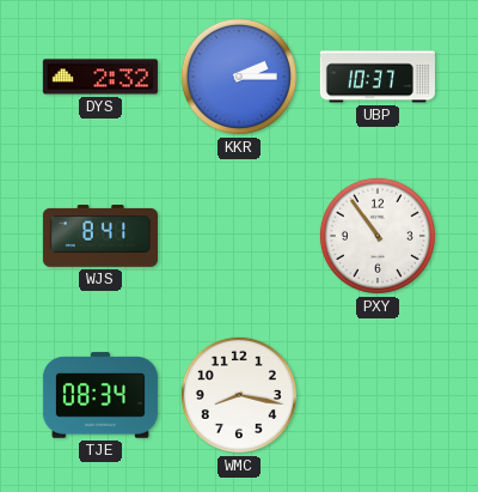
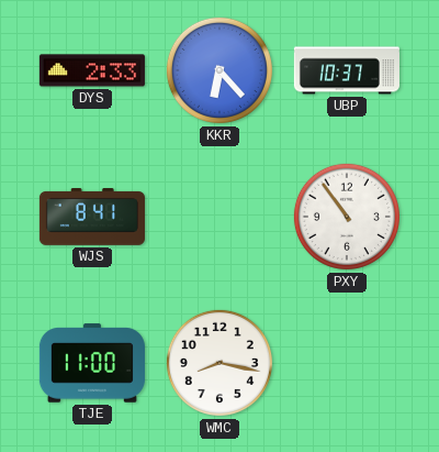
DYS: 2:32 -> 2:33 (92, 70)
KKR: 2:15 -> 6:23 (219, 70)
TJE: 08:34 -> 11:00 (92, 363)
